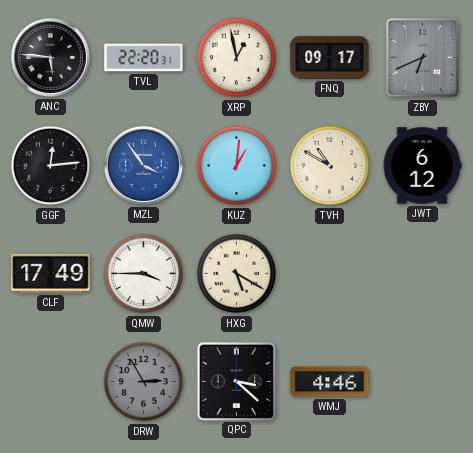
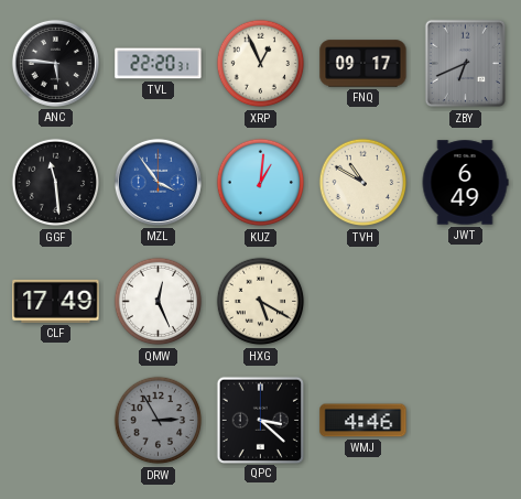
XRP: 12:58 -> 12:56 (261, 64)
GGF: 12:14 -> 11:29 (56, 183)
JWT: 6:12 -> 6:49 (465, 183)
QMW: 3:45 -> 12:26 (159, 302)
